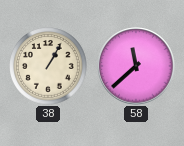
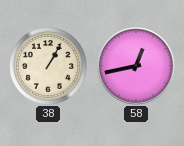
58: 11:38 -> 12:43 (136, 66)
